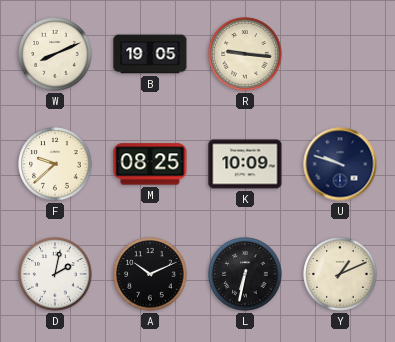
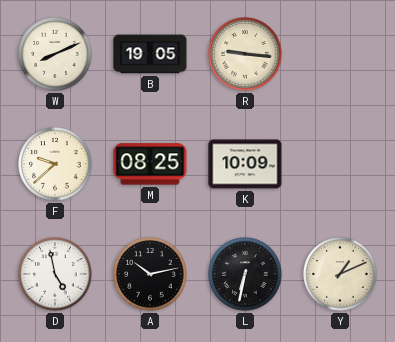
U: 9:48 -> none (340, 164)
D: 2:02 -> 4:58 (55, 274)
A: 10:11 -> 10:13 (150, 274)
